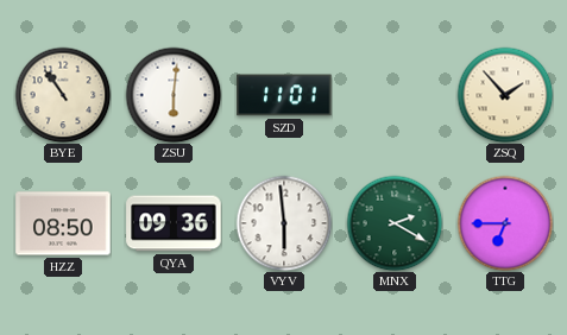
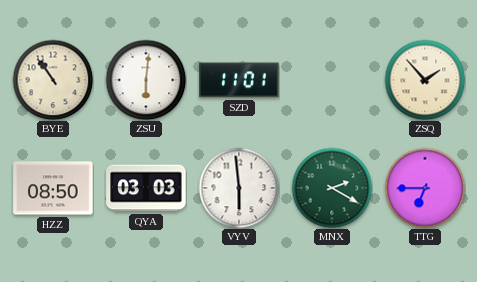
QYA: 09:36 -> 03:03 (146, 188)
